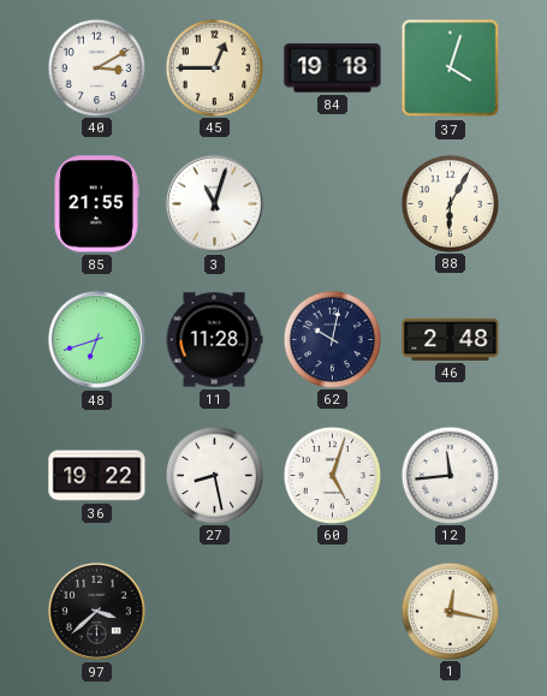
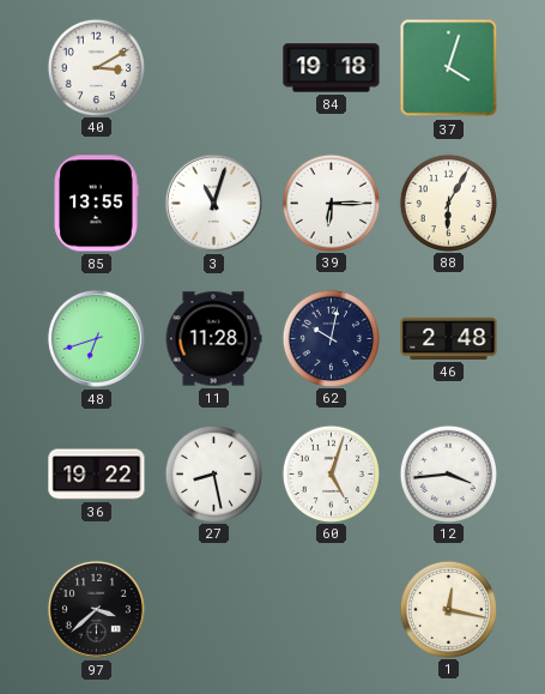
45: 12:45 -> none (214, 67)
85: 21:55 -> 13:55 (96, 204)
39: none -> 6:15 (331, 203)
12: 11:44 -> 3:44 (448, 473)
